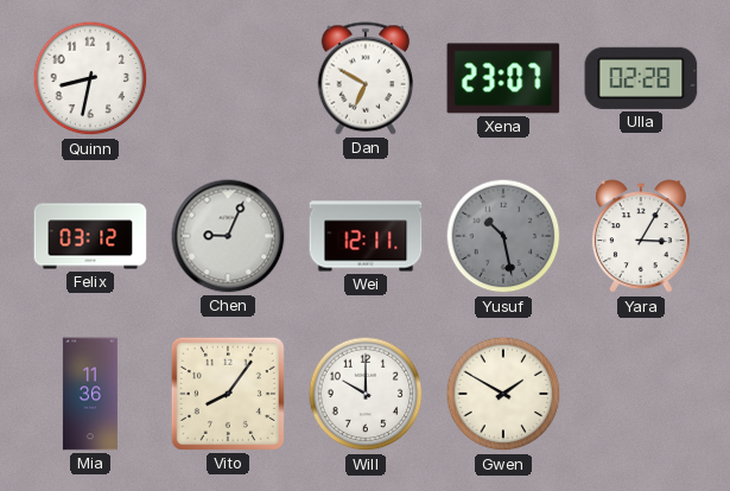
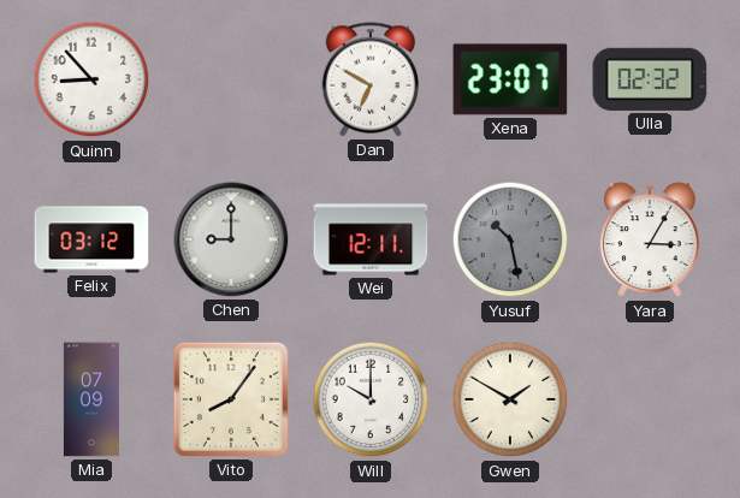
Quinn: 8:32 -> 8:53 (91, 79)
Ulla: 02:28 -> 02:32 (650, 79)
Chen: 9:04 -> 9:00 (231, 239)
Mia: 11:36 -> 07:09 (91, 399)
